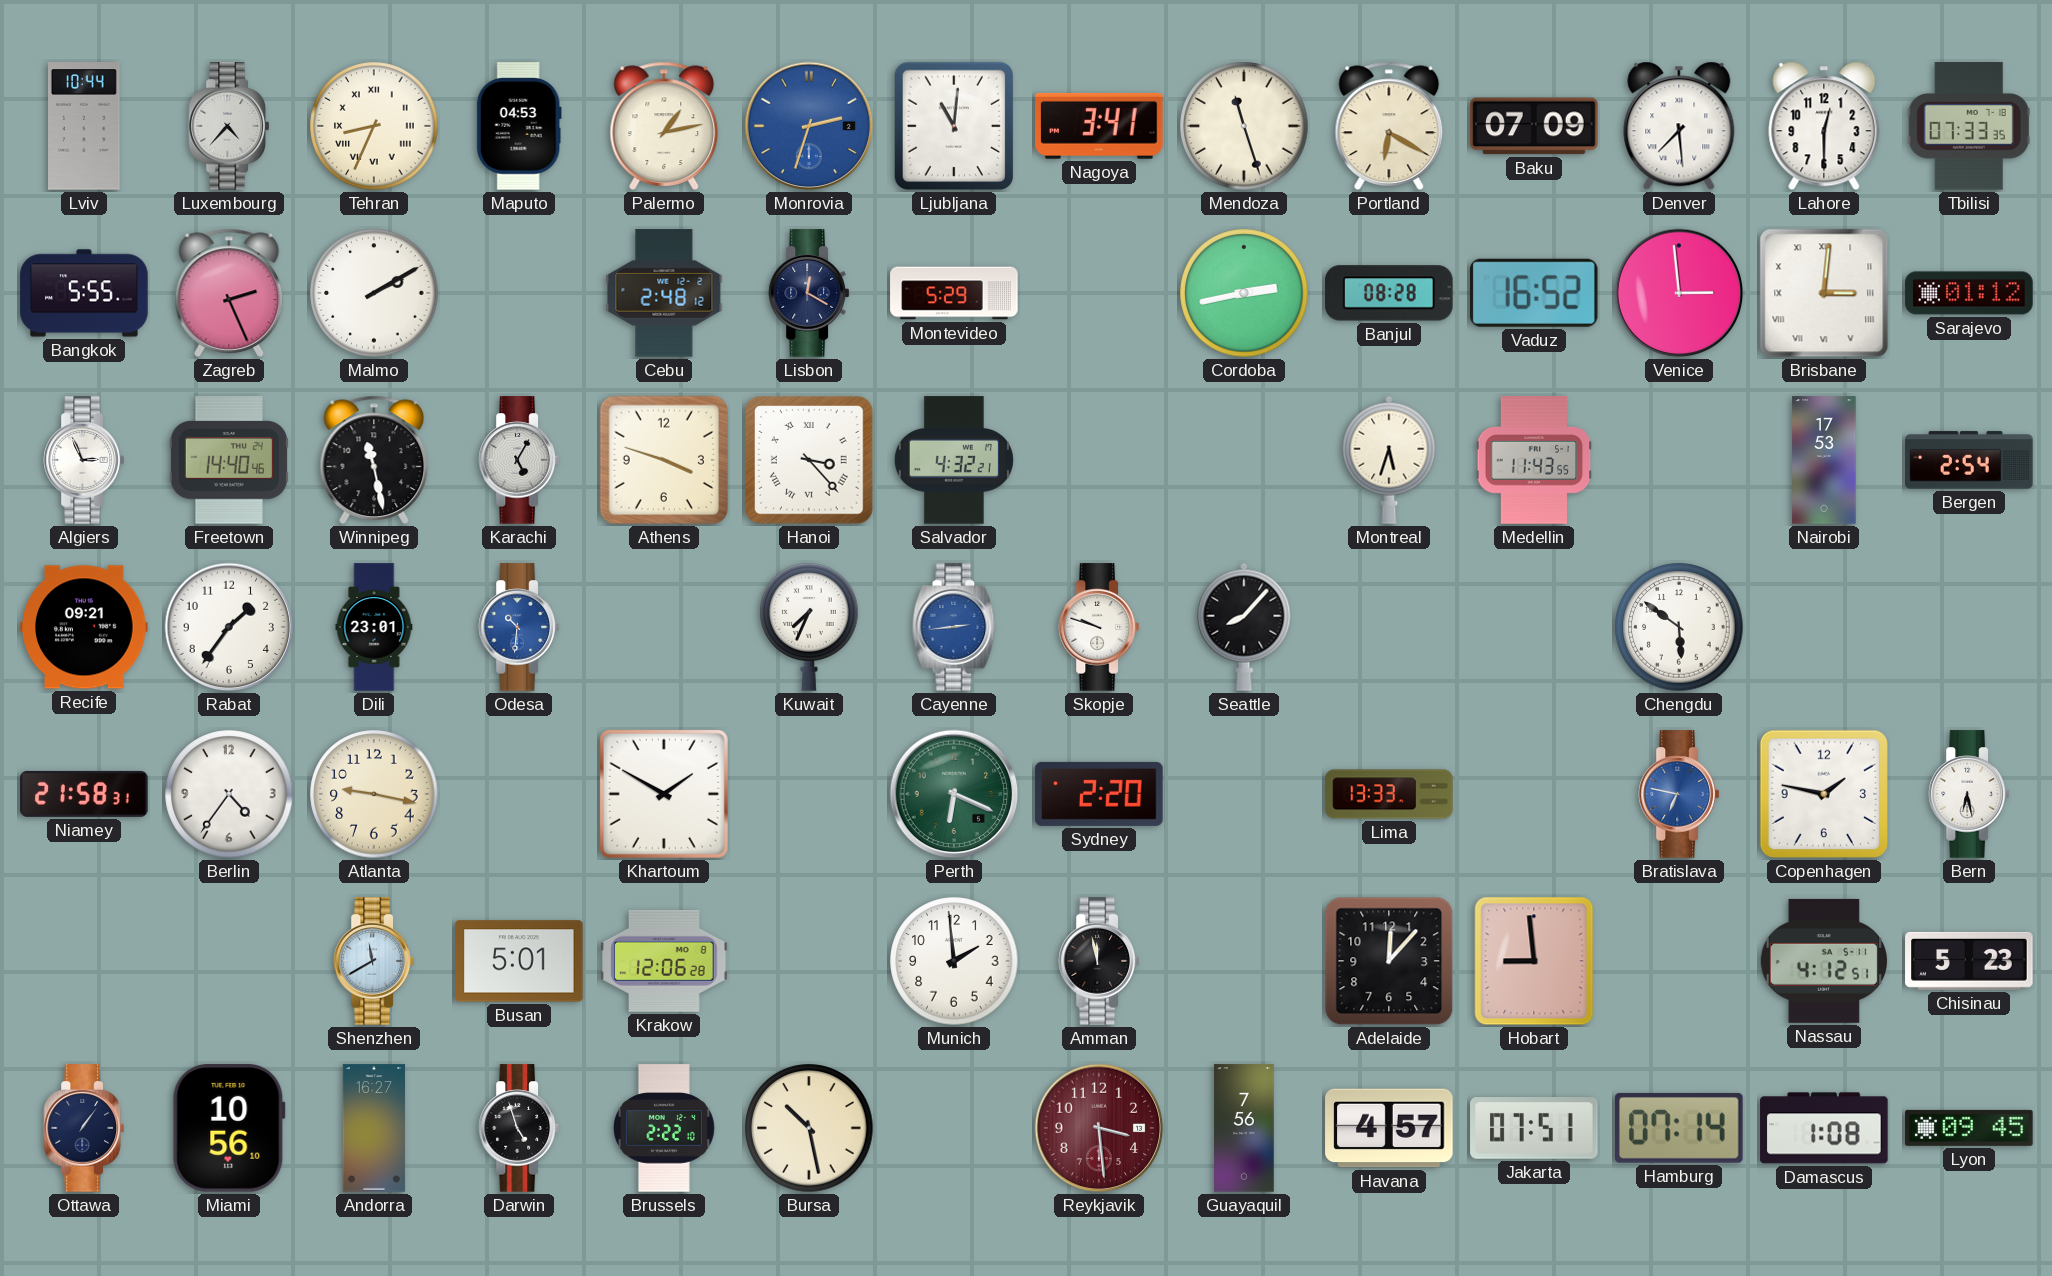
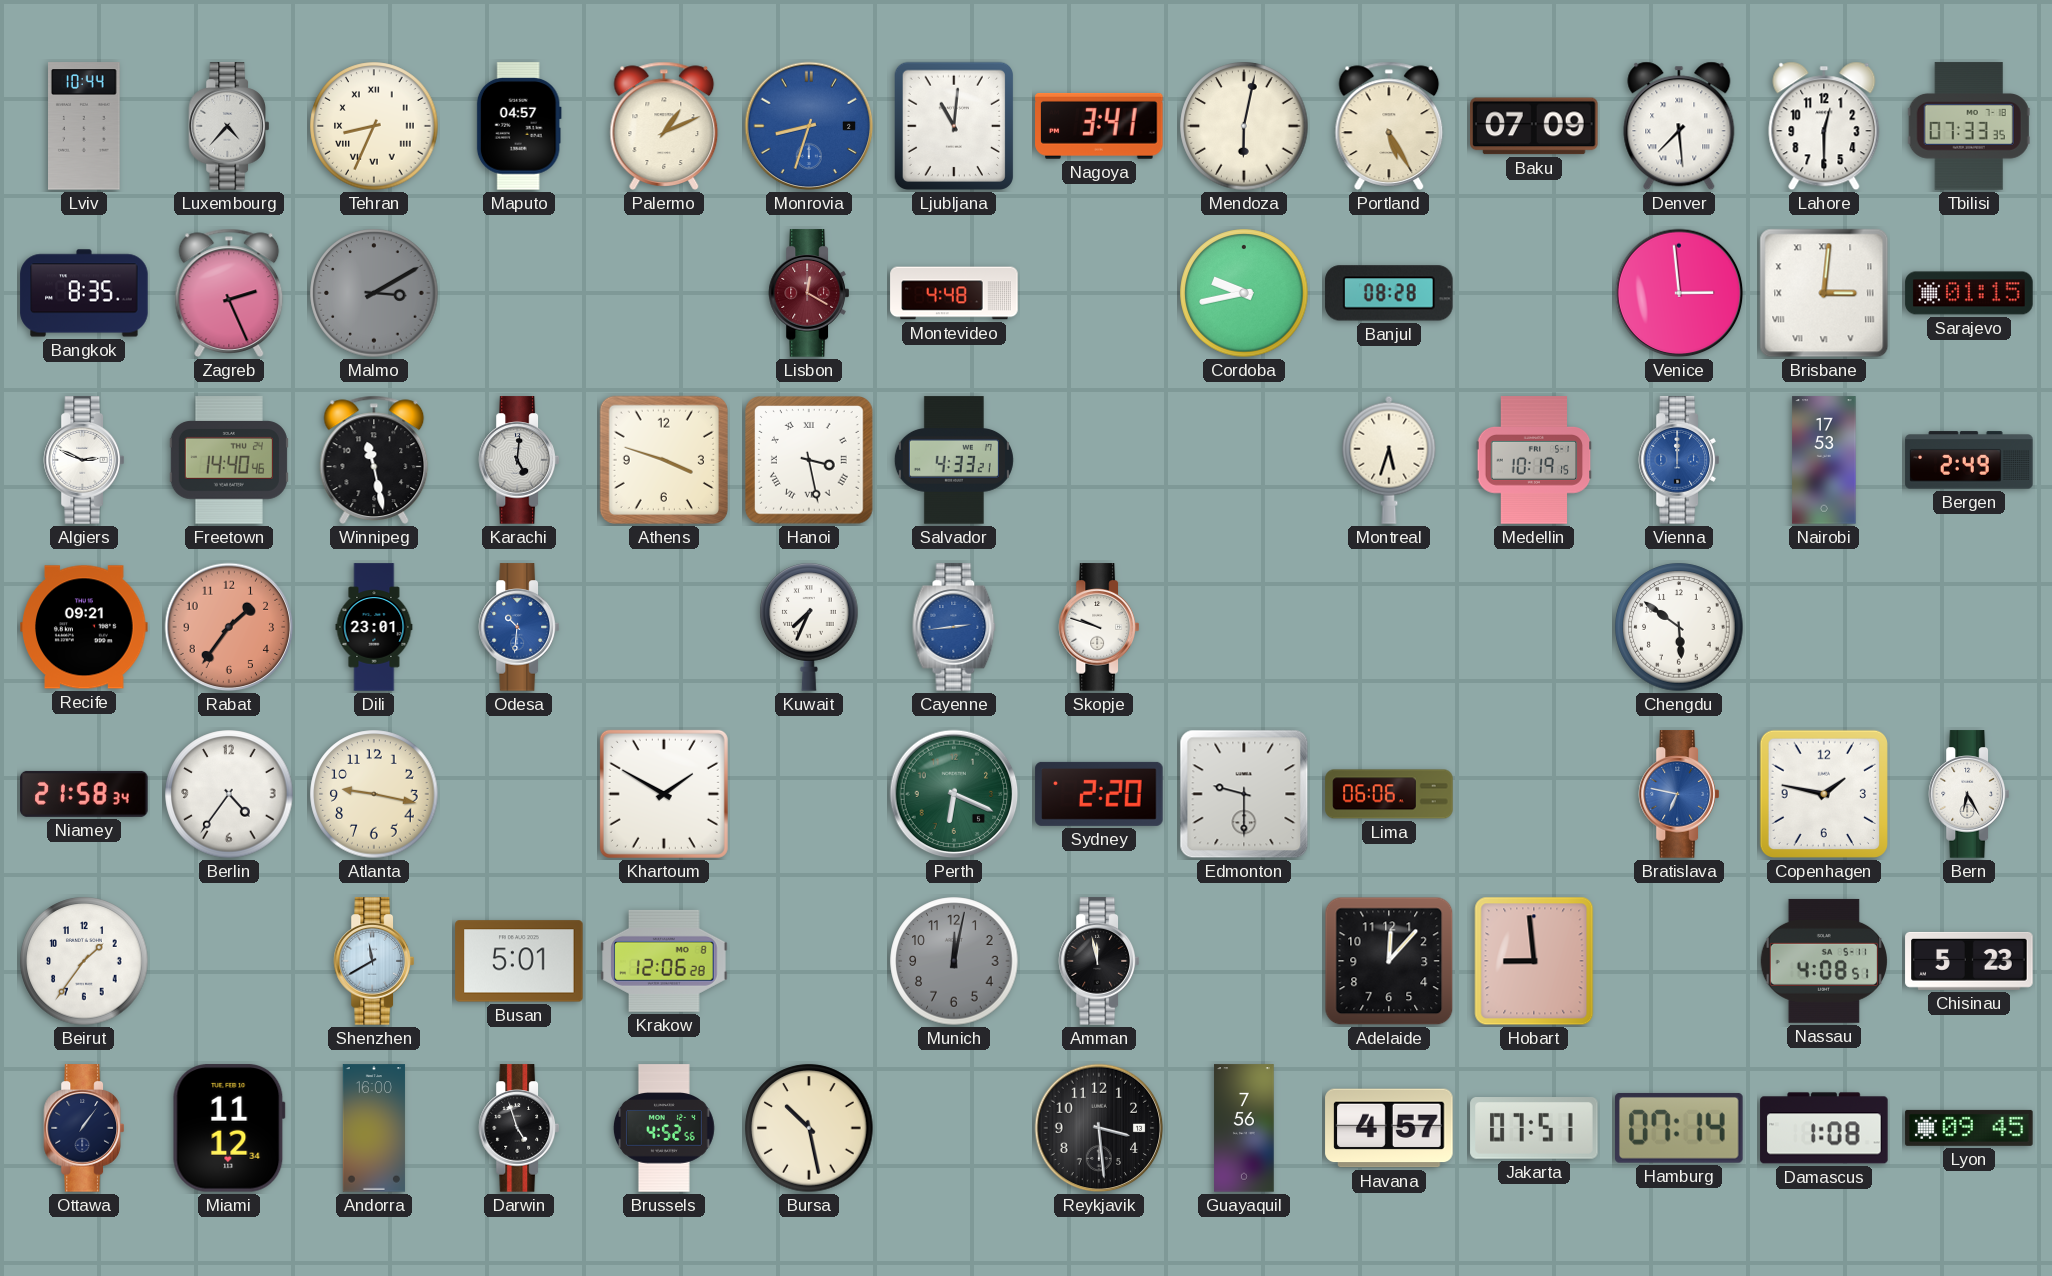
Maputo: 04:53 -> 04:57 (519, 126)
Palermo: 1:13 -> 1:11 (664, 126)
Monrovia: 2:33 -> 8:33 (809, 126)
Mendoza: 11:27 -> 6:02 (1244, 126)
Portland: 6:20 -> 5:25 (1389, 126)
Bangkok: 5:55 -> 8:35 (84, 293)
Malmo: 2:10 -> 3:10 (374, 293)
Malmo dial: white -> grey (374, 293)
Cebu: 2:48 -> none (664, 293)
Lisbon dial: navy -> burgundy (808, 293)
Montevideo: 5:29 -> 4:48 (954, 293)
Cordoba: 2:43 -> 9:43 (1244, 293)
Vaduz: 16:52 -> none (1534, 293)
Sarajevo: 01:12 -> 01:15 (1969, 293)
Algiers: 2:56 -> 2:49 (83, 460)
Karachi: 5:05 -> 5:01 (518, 460)
Hanoi: 3:23 -> 3:28 (809, 460)
Salvador: 4:32 -> 4:33 (954, 460)
Medellin: 11:43 -> 10:19 (1534, 460)
Vienna: none -> 12:00 (1678, 460)
Bergen: 2:54 -> 2:49 (1969, 460)
Rabat dial: white -> salmon (229, 627)
Seattle: 8:07 -> none (1244, 627)
Niamey: 21:58:31 -> 21:58:34 (84, 794)
Edmonton: none -> 9:30 (1244, 794)
Lima: 13:33 -> 06:06 (1389, 794)
Bern: 6:28 -> 6:25 (1968, 794)
Beirut: none -> 1:36 (84, 961)
Munich: 1:59 -> 12:02 (954, 961)
Munich dial: white -> grey (954, 961)
Nassau: 4:12 -> 4:08 (1824, 961)
Miami: 10:56 -> 11:12 (229, 1129)
Andorra: 16:27 -> 16:00 (374, 1128)
Brussels: 2:22 -> 4:52 (664, 1128)
Reykjavik dial: burgundy -> black (1099, 1128)
